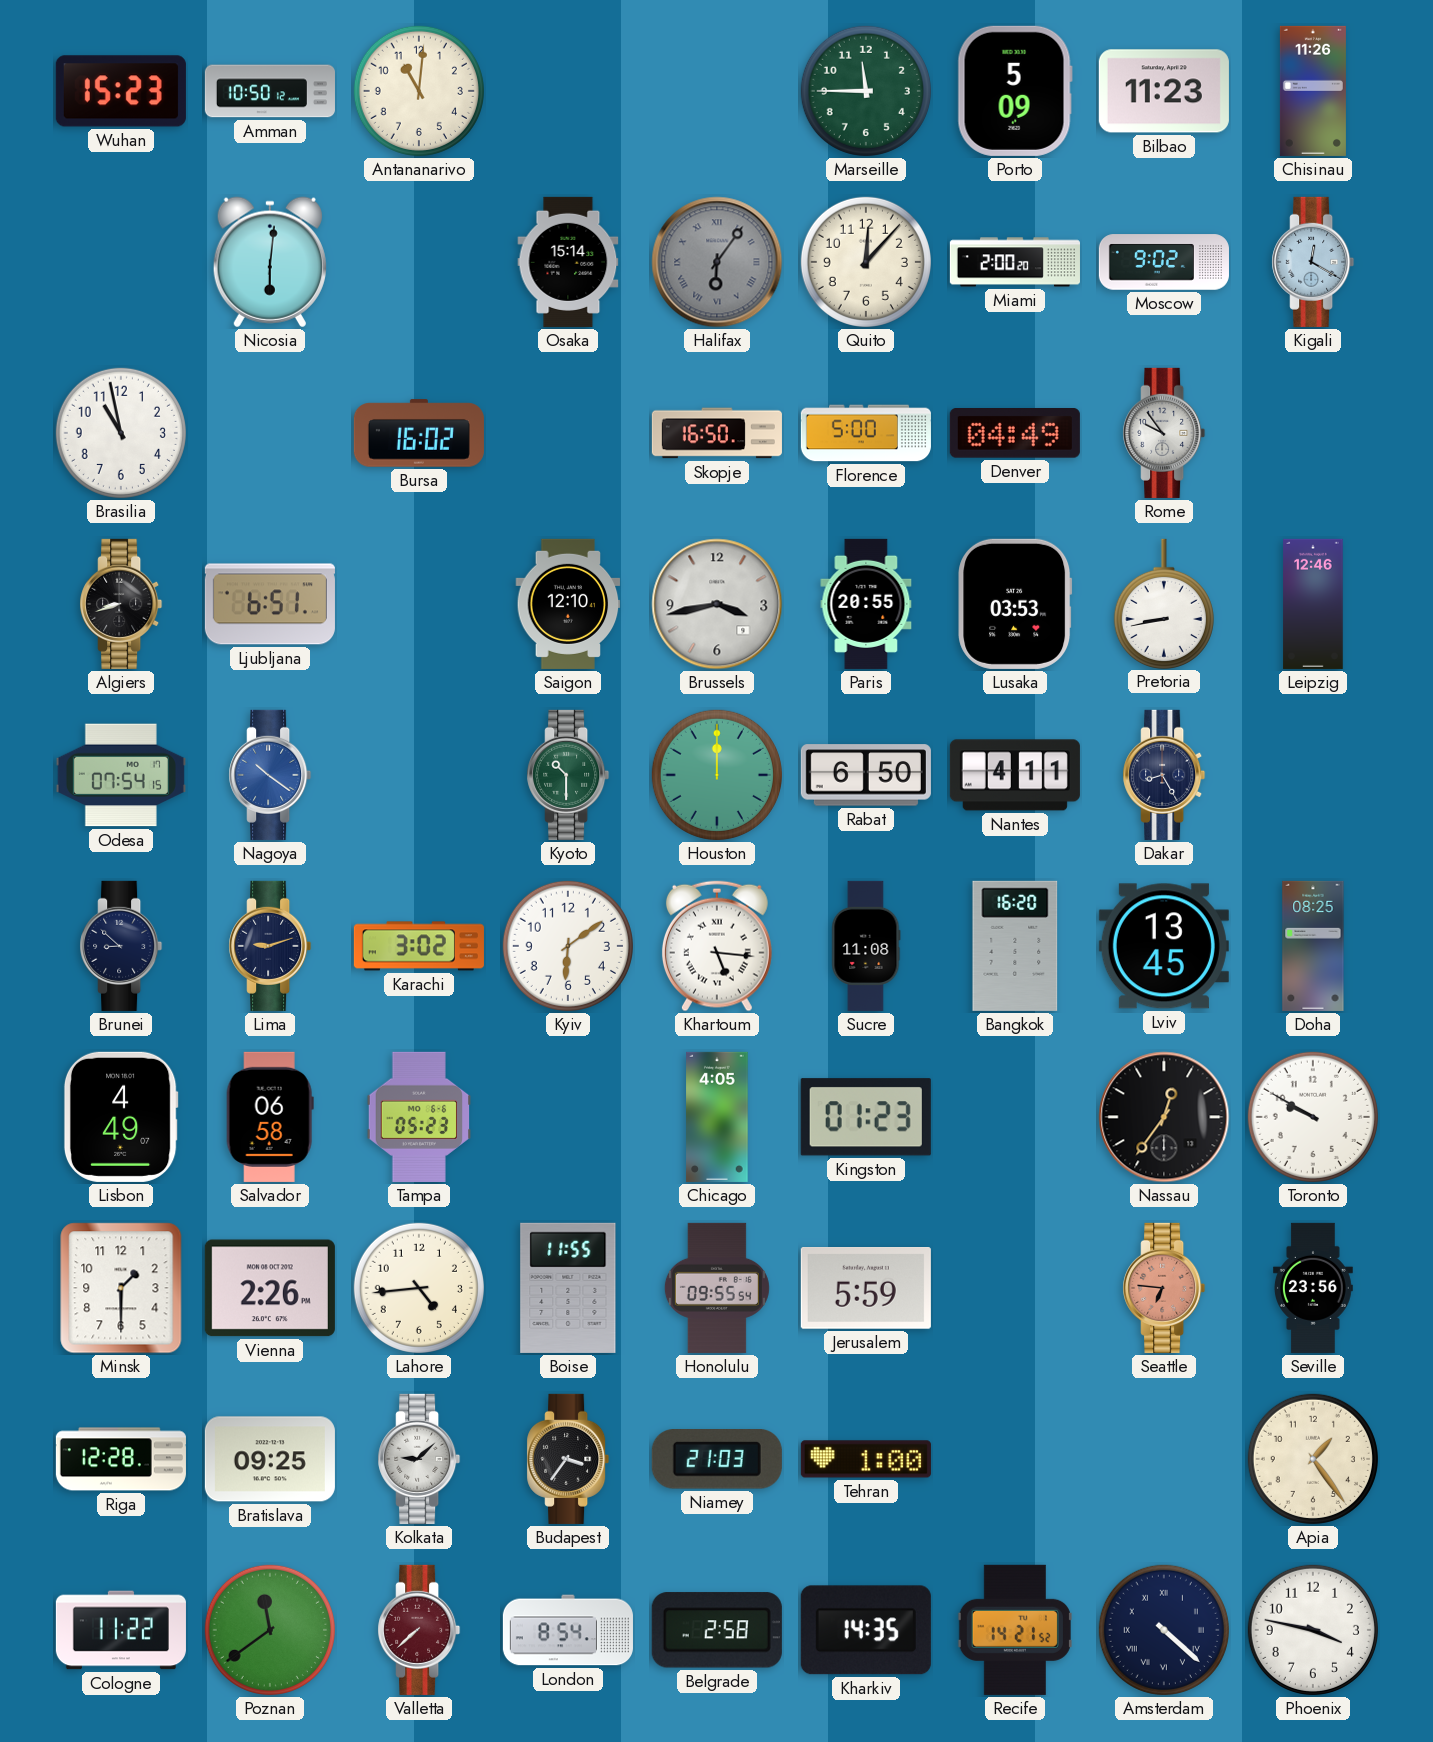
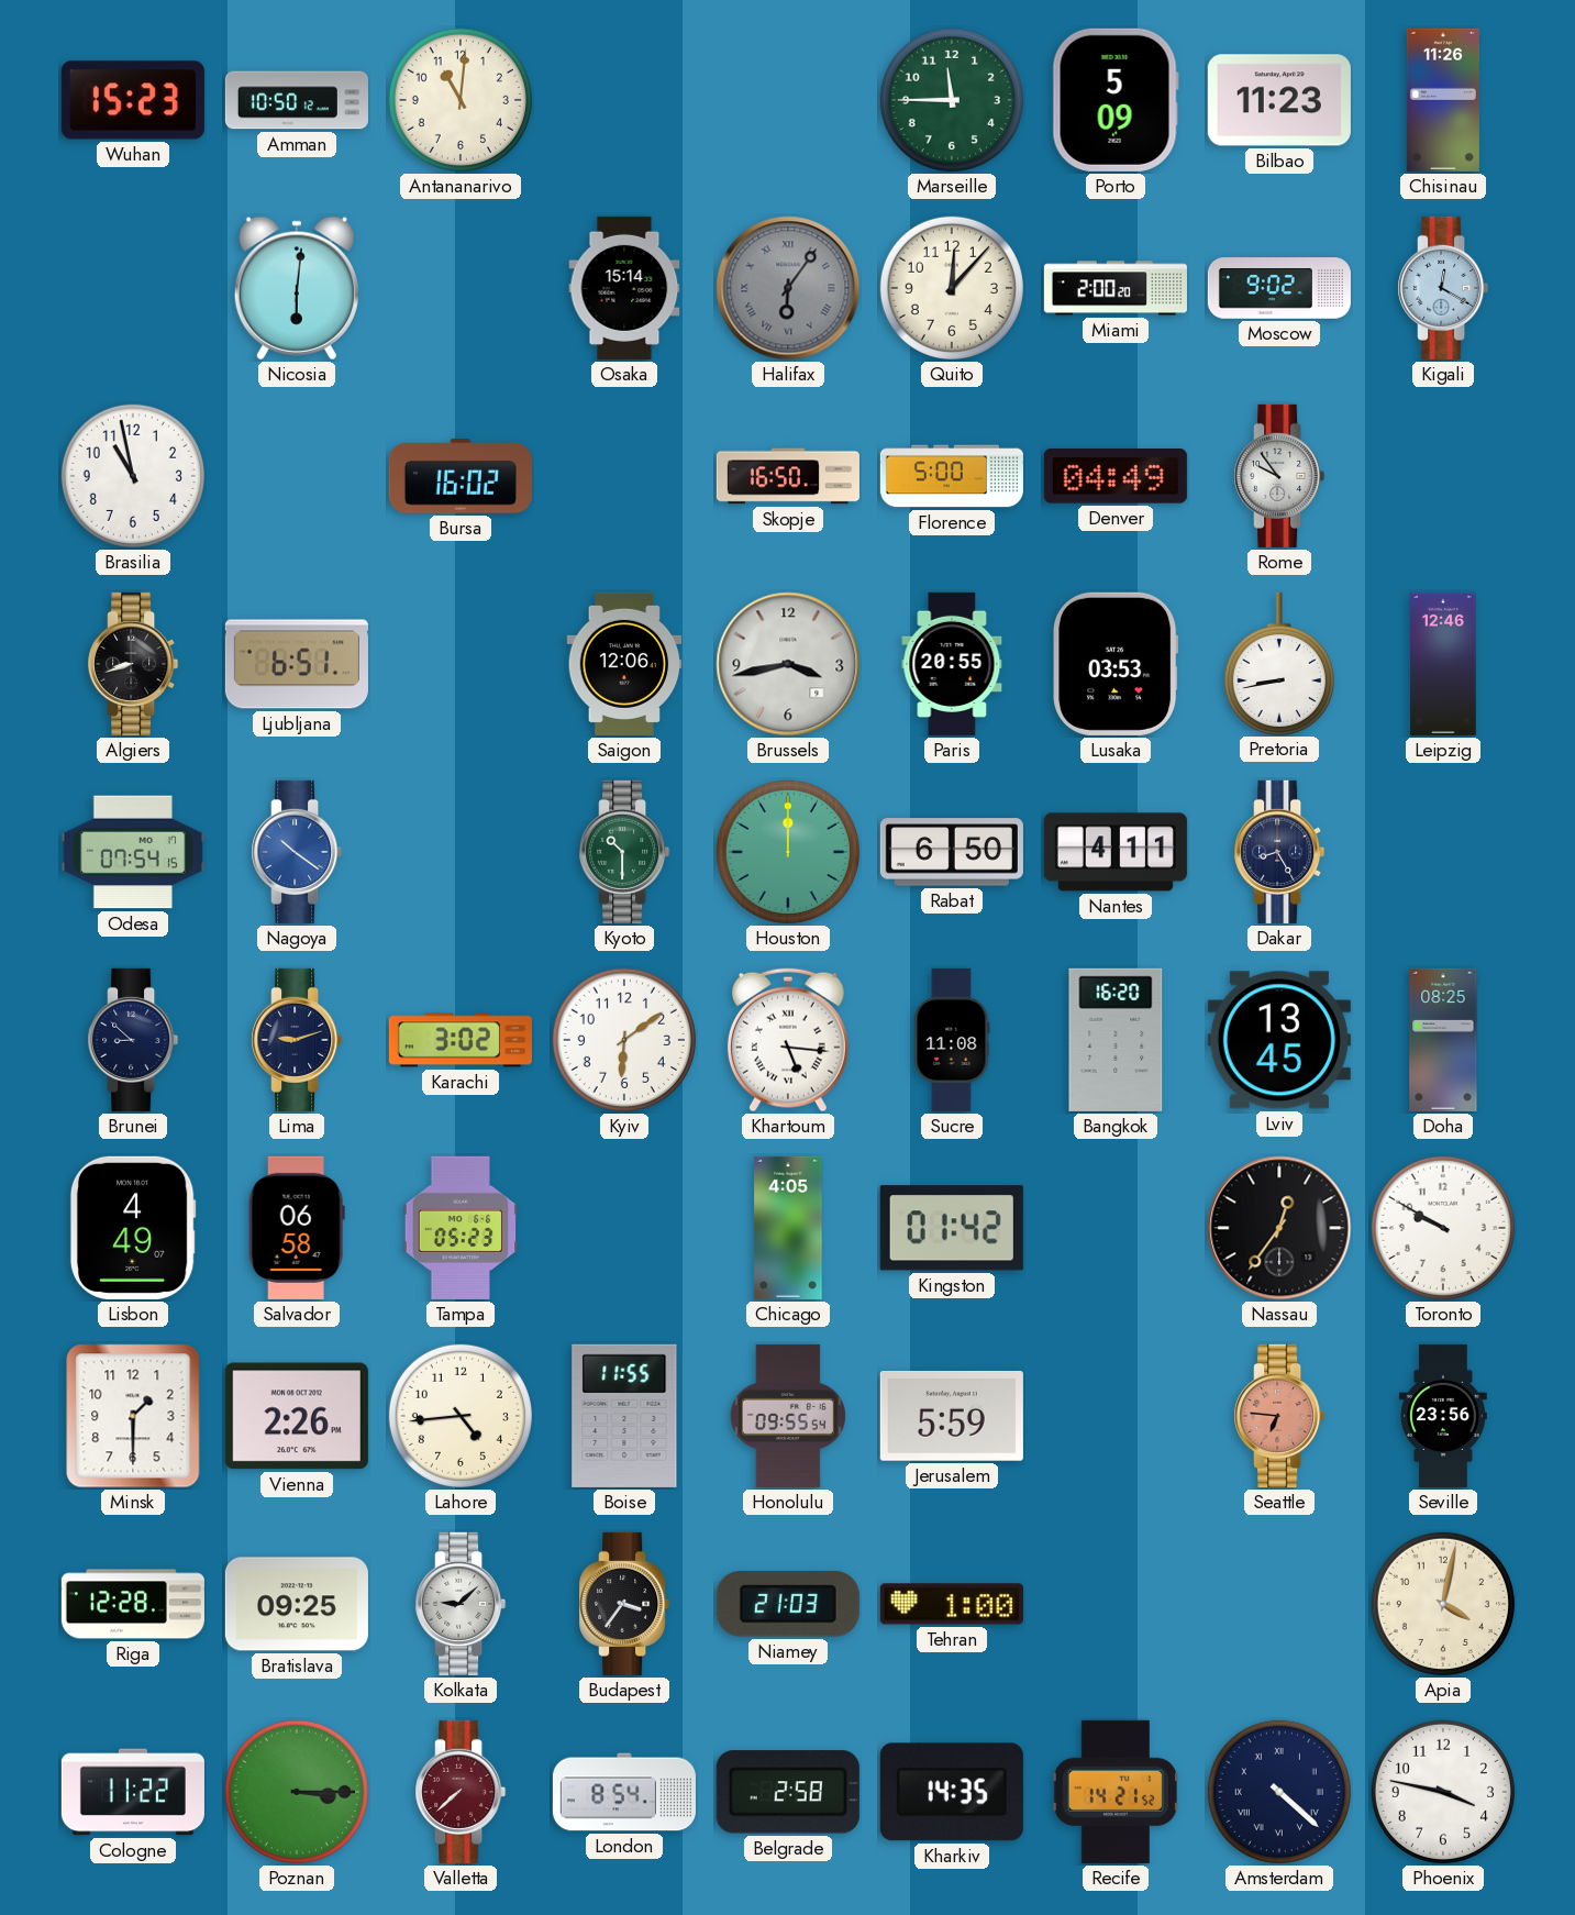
Saigon: 12:10 -> 12:06 (624, 664)
Kingston: 01:23 -> 01:42 (952, 1228)
Apia: 1:24 -> 4:02 (1443, 1604)
Poznan: 11:39 -> 3:15 (297, 1792)
